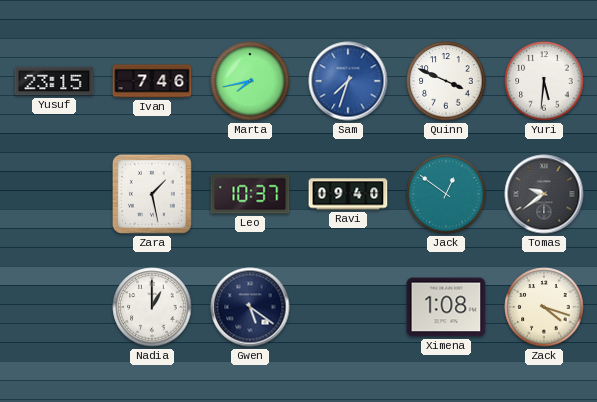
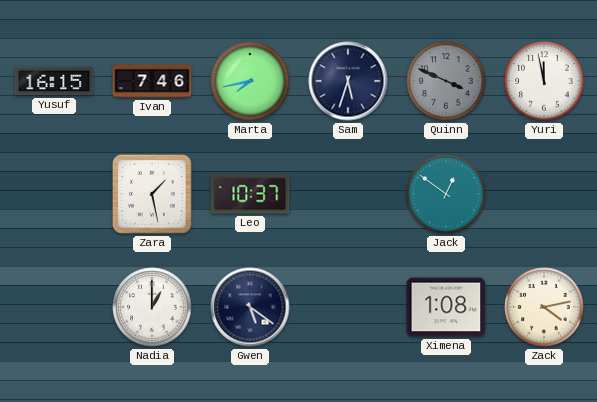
Yusuf: 23:15 -> 16:15 (54, 81)
Sam: 7:33 -> 5:33 (348, 81)
Sam dial: blue -> navy (348, 81)
Quinn dial: white -> grey (446, 81)
Yuri: 5:31 -> 11:58 (544, 81)
Ravi: 09:40 -> none (348, 194)
Tomas: 9:39 -> none (544, 194)
Zack: 4:18 -> 4:13 (544, 307)
